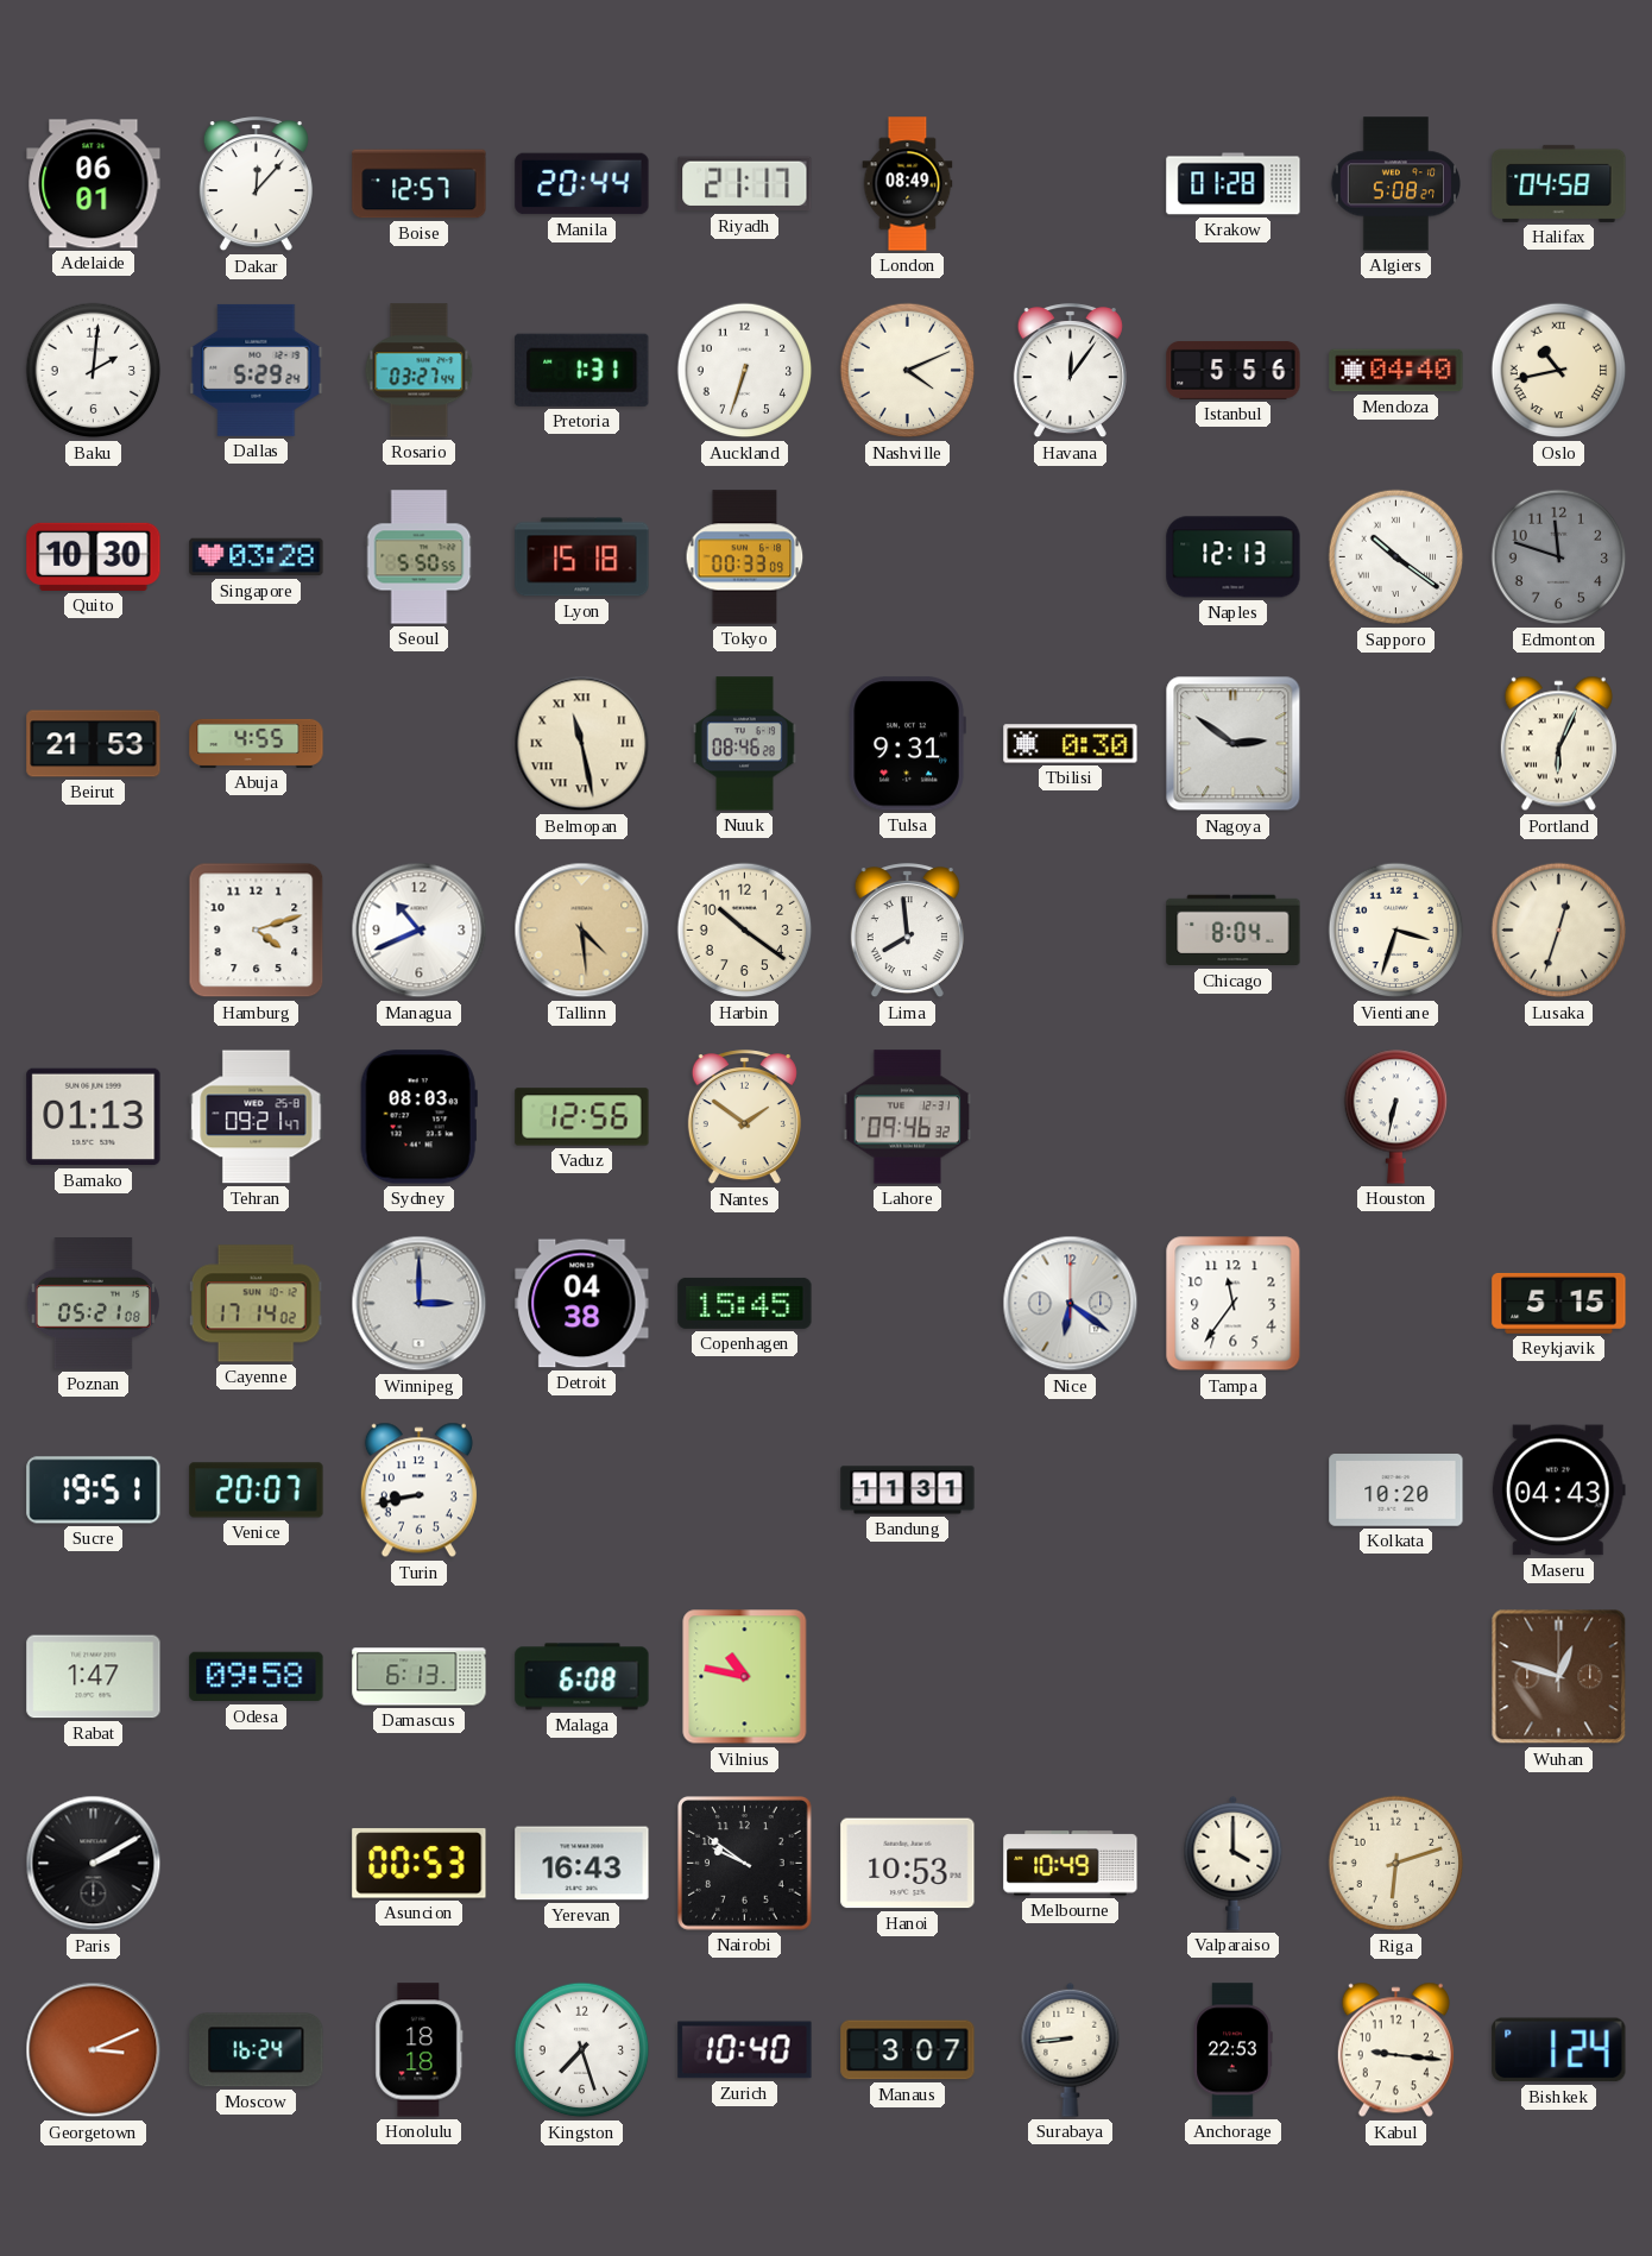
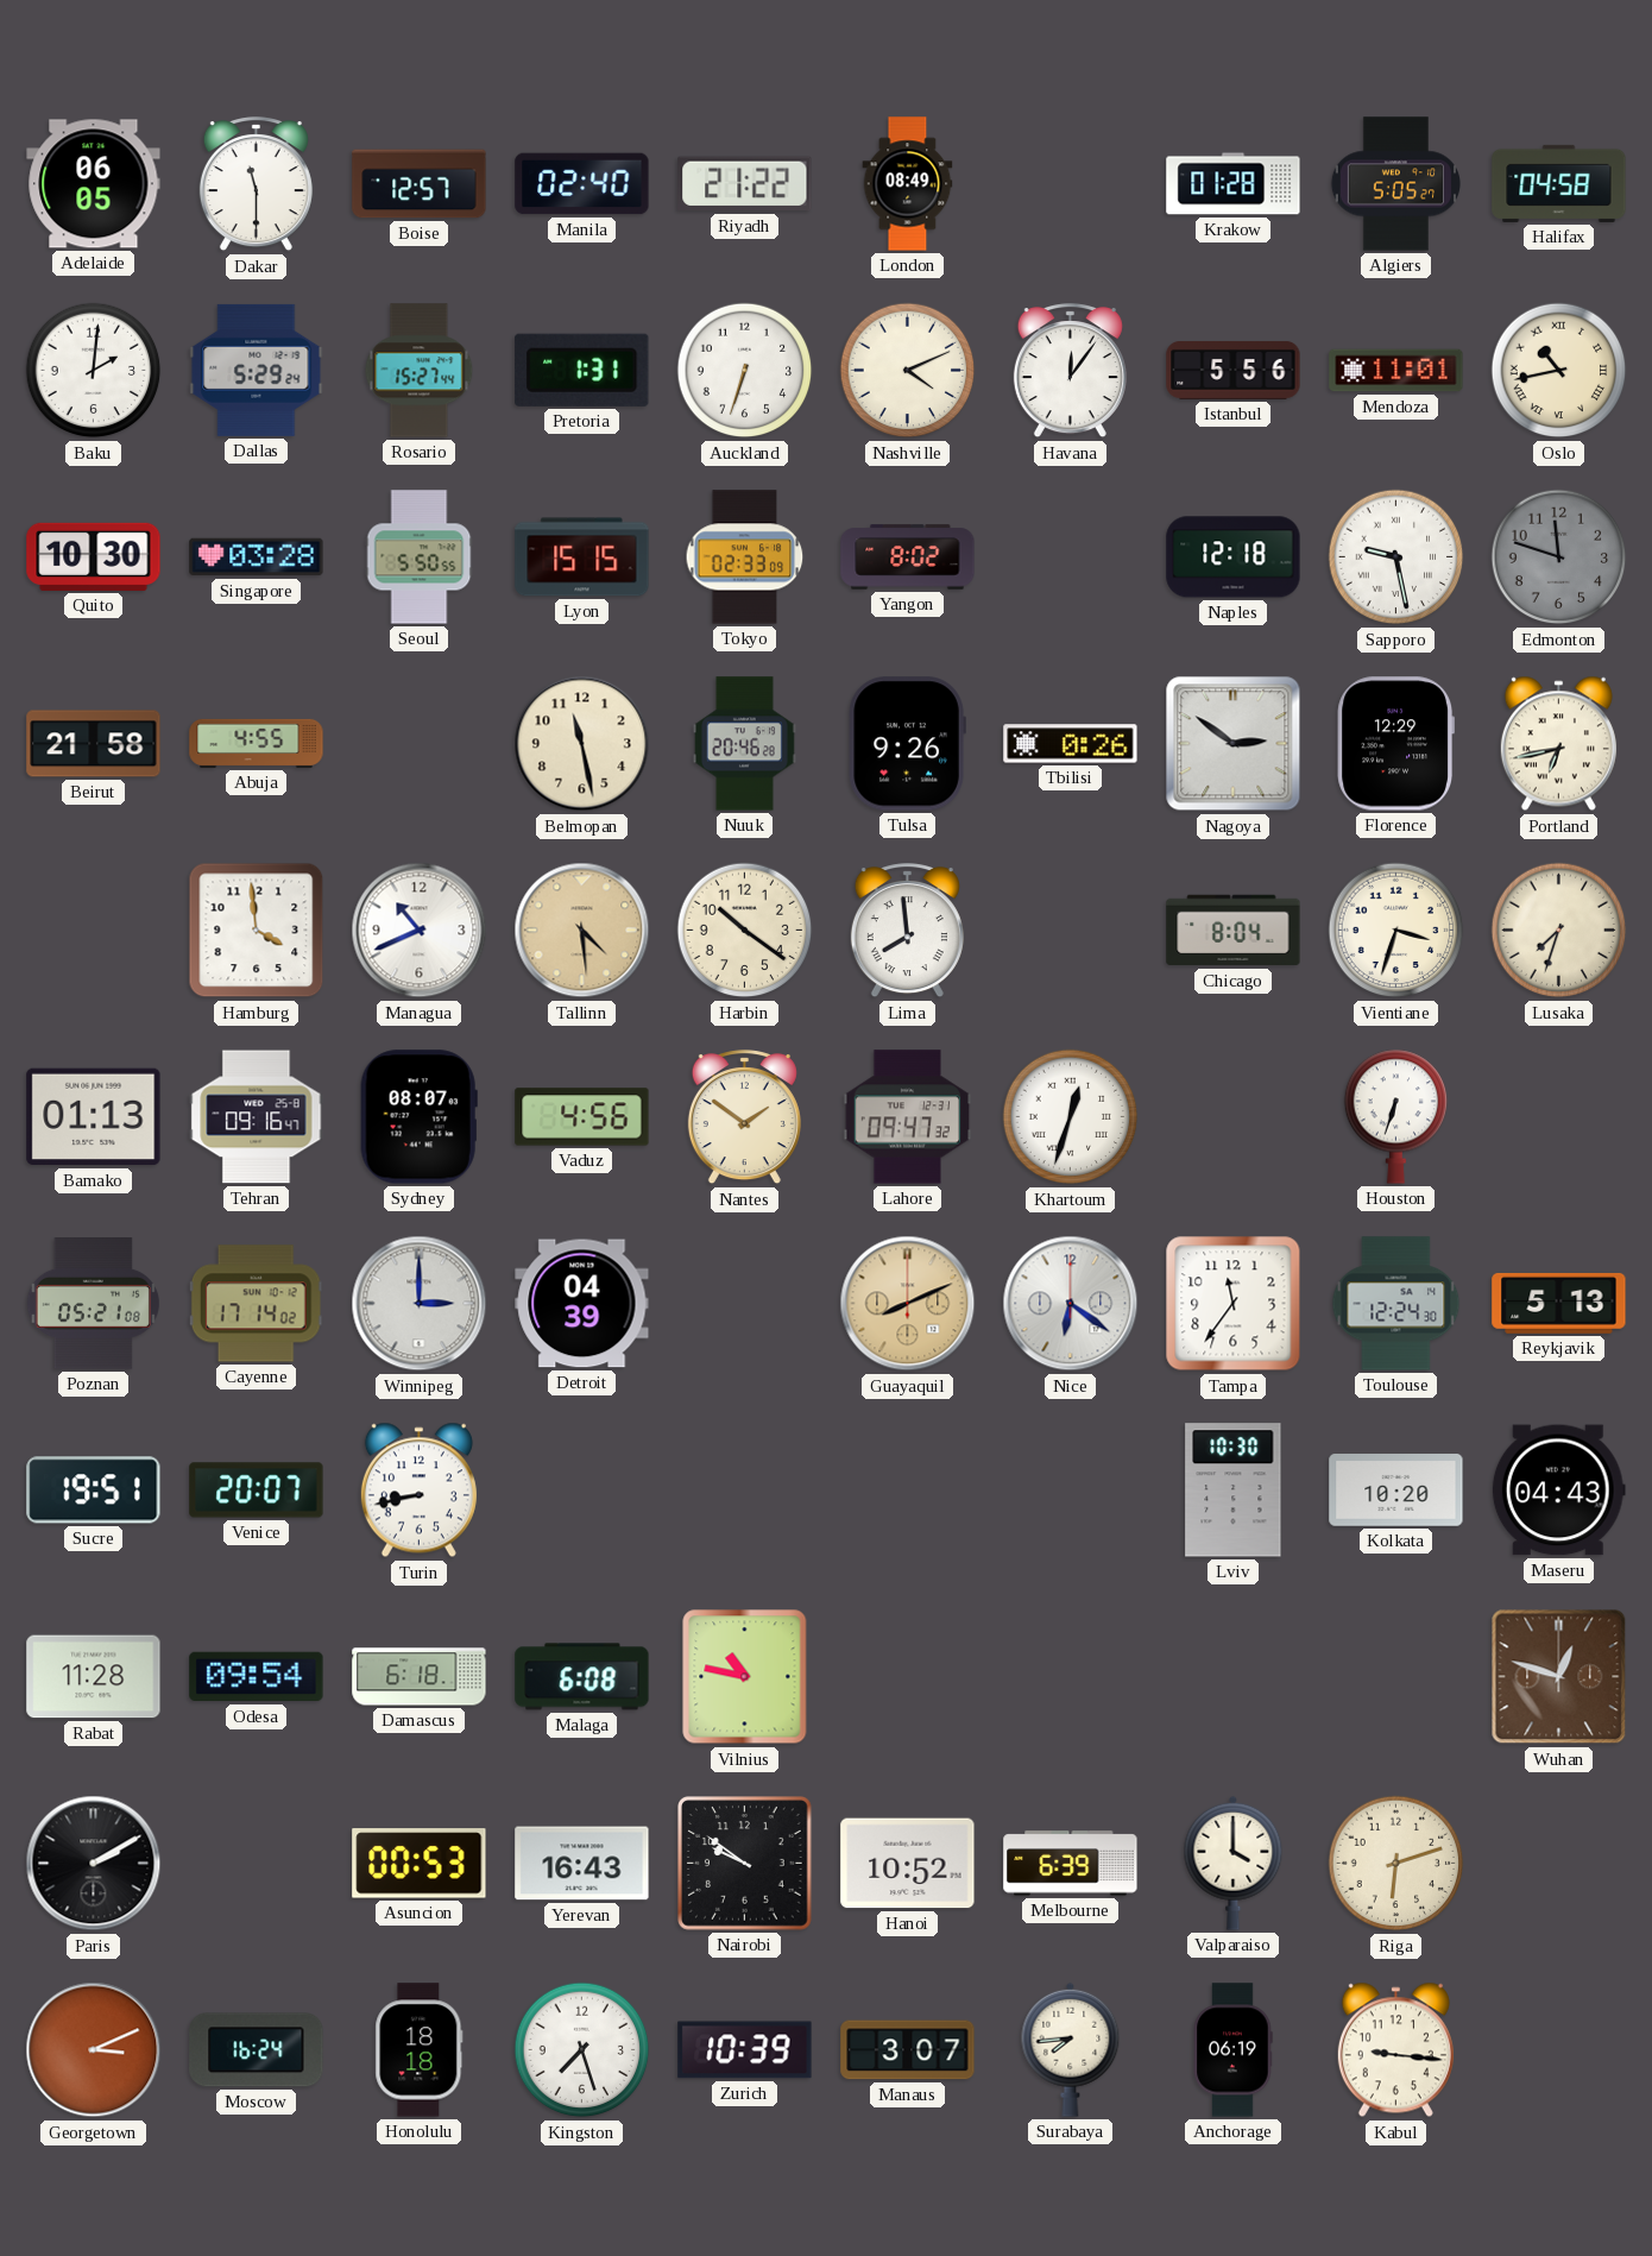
Adelaide: 06:01 -> 06:05 (94, 184)
Dakar: 12:07 -> 11:30 (256, 184)
Manila: 20:44 -> 02:40 (582, 184)
Riyadh: 21:17 -> 21:22 (745, 184)
Algiers: 5:08 -> 5:05 (1395, 184)
Rosario: 03:27 -> 15:27 (420, 371)
Mendoza: 04:40 -> 11:01 (1396, 371)
Lyon: 15:18 -> 15:15 (582, 557)
Tokyo: 00:33 -> 02:33 (745, 557)
Yangon: none -> 8:02 (908, 557)
Naples: 12:13 -> 12:18 (1234, 557)
Sapporo: 10:21 -> 9:28 (1396, 557)
Beirut: 21:53 -> 21:58 (94, 744)
Belmopan numerals: Roman -> Arabic (582, 744)
Nuuk: 08:46 -> 20:46 (744, 744)
Tulsa: 9:31 -> 9:26 (907, 744)
Tbilisi: 0:30 -> 0:26 (1071, 744)
Florence: none -> 12:29 (1395, 744)
Portland: 6:04 -> 6:43 (1558, 744)
Hamburg: 4:12 -> 3:59 (257, 931)
Lusaka: 12:33 -> 7:33 (1559, 931)
Tehran: 09:21 -> 09:16 (257, 1117)
Sydney: 08:03 -> 08:07 (418, 1117)
Vaduz: 12:56 -> 4:56 (582, 1117)
Lahore: 09:46 -> 09:47 (908, 1117)
Khartoum: none -> 12:33 (1071, 1117)
Houston: 6:32 -> 6:33 (1396, 1116)
Detroit: 04:38 -> 04:39 (582, 1304)
Copenhagen: 15:45 -> none (745, 1303)
Guayaquil: none -> 8:11 (908, 1304)
Toulouse: none -> 12:24 (1396, 1304)
Reykjavik: 5:15 -> 5:13 (1559, 1303)
Bandung: 11:31 -> none (908, 1491)
Lviv: none -> 10:30 (1234, 1491)
Rabat: 1:47 -> 11:28 (94, 1677)
Odesa: 09:58 -> 09:54 (257, 1677)
Damascus: 6:13 -> 6:18 (420, 1677)
Hanoi: 10:53 -> 10:52 (908, 1864)
Melbourne: 10:49 -> 6:39 (1071, 1864)
Zurich: 10:40 -> 10:39 (745, 2050)
Surabaya: 8:44 -> 7:44 (1071, 2049)
Anchorage: 22:53 -> 06:19 (1232, 2050)
Bishkek: 1:24 -> none (1559, 2050)
